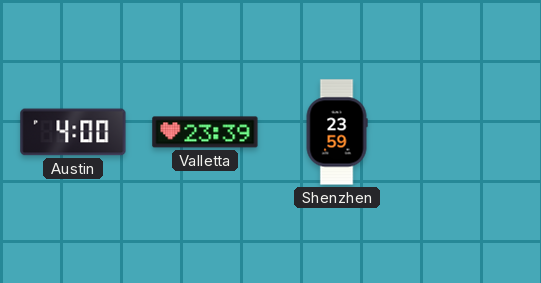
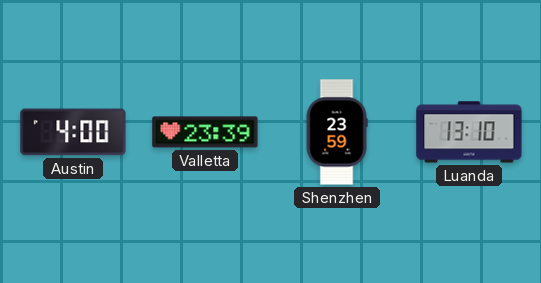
Luanda: none -> 13:10 (469, 132)
